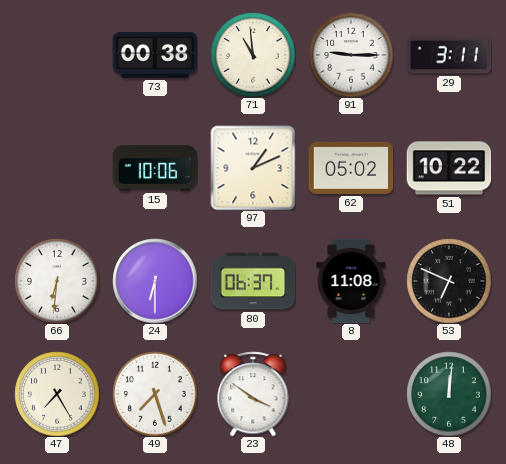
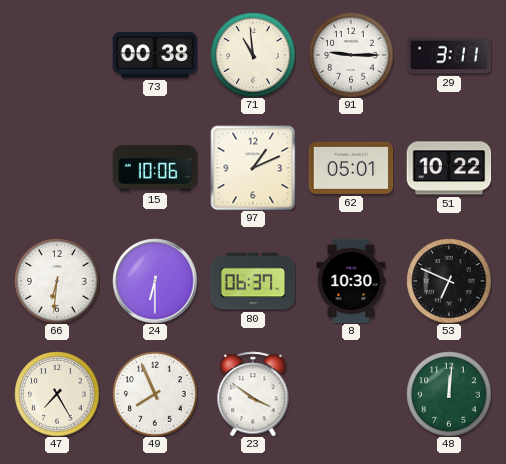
62: 05:02 -> 05:01 (351, 168)
8: 11:08 -> 10:30 (351, 281)
49: 7:27 -> 7:56 (155, 394)
